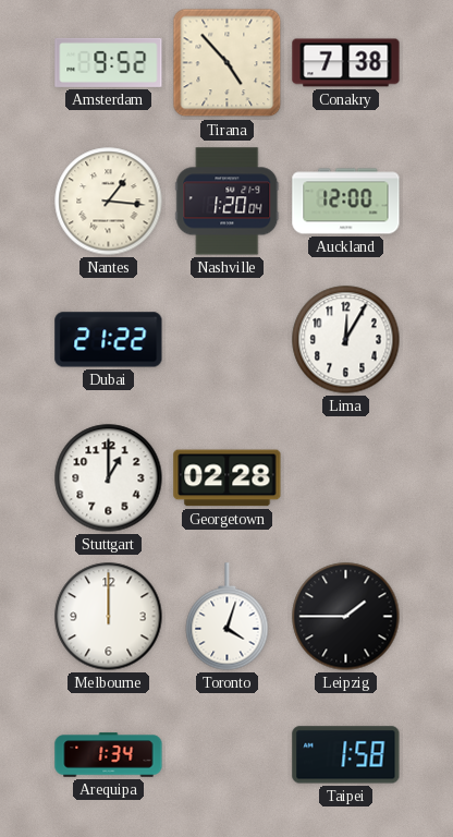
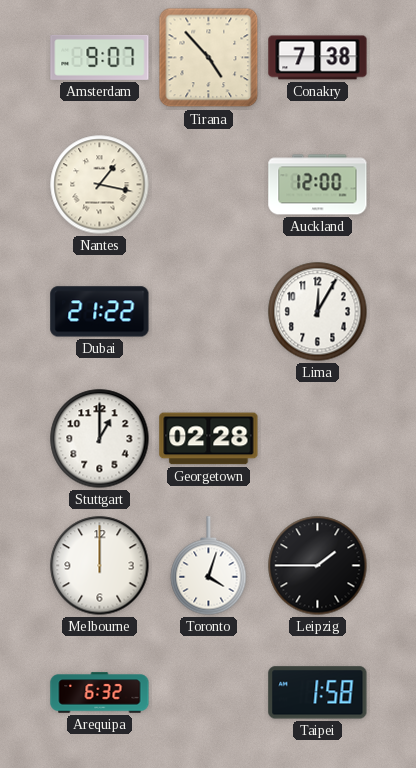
Amsterdam: 9:52 -> 9:07 (100, 57)
Nantes: 1:16 -> 1:17 (100, 185)
Nashville: 1:20 -> none (228, 202)
Arequipa: 1:34 -> 6:32 (100, 693)
